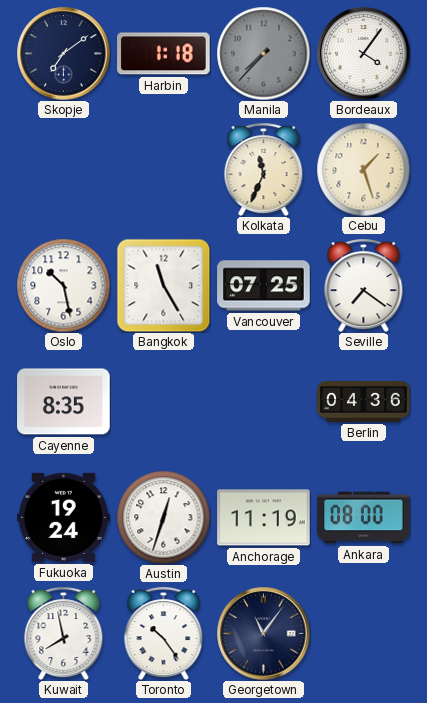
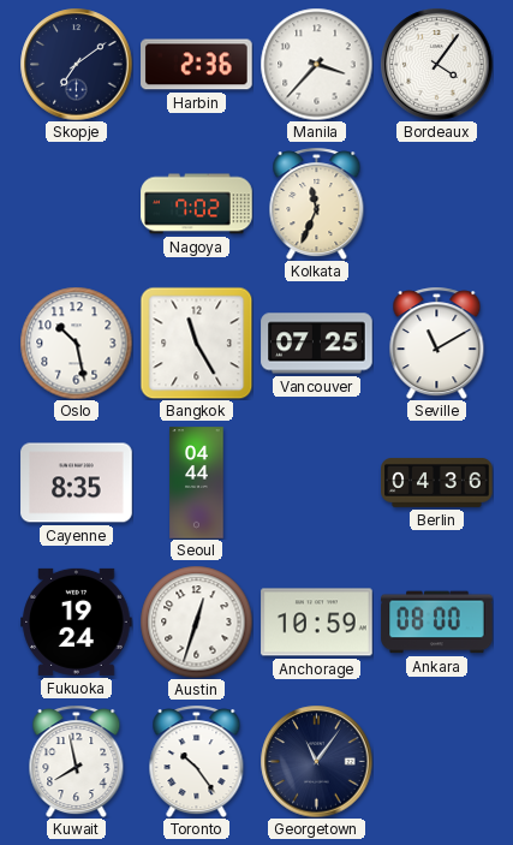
Harbin: 1:18 -> 2:36 (197, 65)
Manila: 7:37 -> 3:37 (316, 64)
Manila dial: grey -> white (316, 64)
Nagoya: none -> 7:02 (197, 204)
Cebu: 1:27 -> none (363, 169)
Seville: 7:21 -> 11:10 (437, 343)
Seoul: none -> 04:44 (197, 483)
Anchorage: 11:19 -> 10:59 (317, 623)
